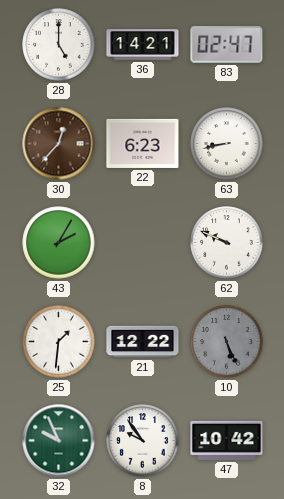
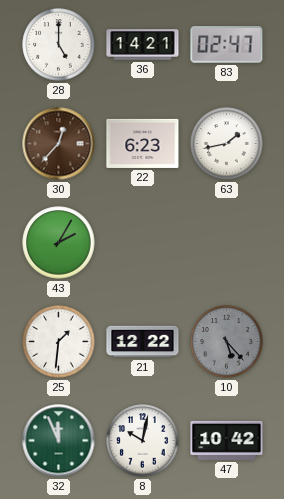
63: 8:43 -> 1:43 (227, 144)
62: 9:49 -> none (227, 243)
10: 5:26 -> 5:23 (227, 342)
32: 9:56 -> 11:56 (59, 441)
8: 9:54 -> 10:02 (143, 441)
